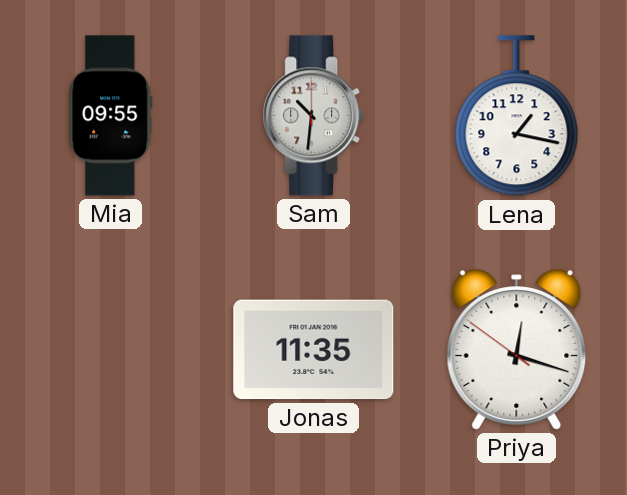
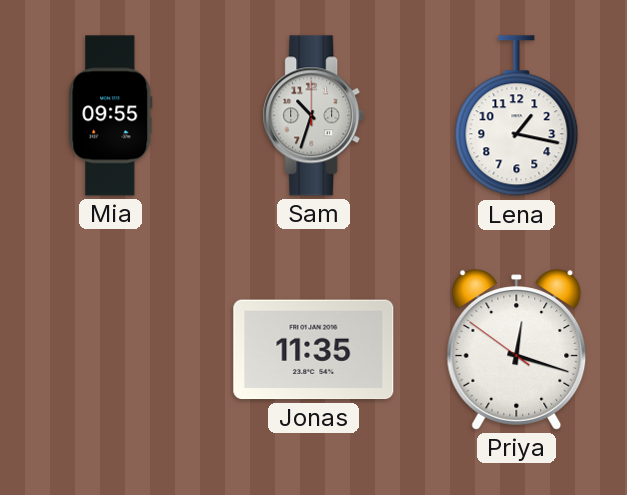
Sam: 10:31 -> 10:33 (314, 116)
